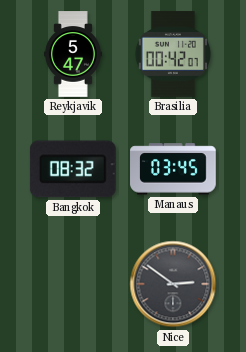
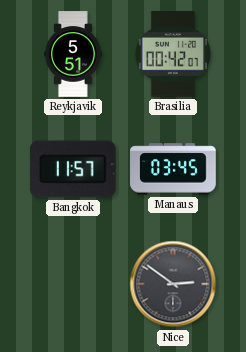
Reykjavik: 5:47 -> 5:51 (73, 54)
Bangkok: 08:32 -> 11:57 (73, 169)
